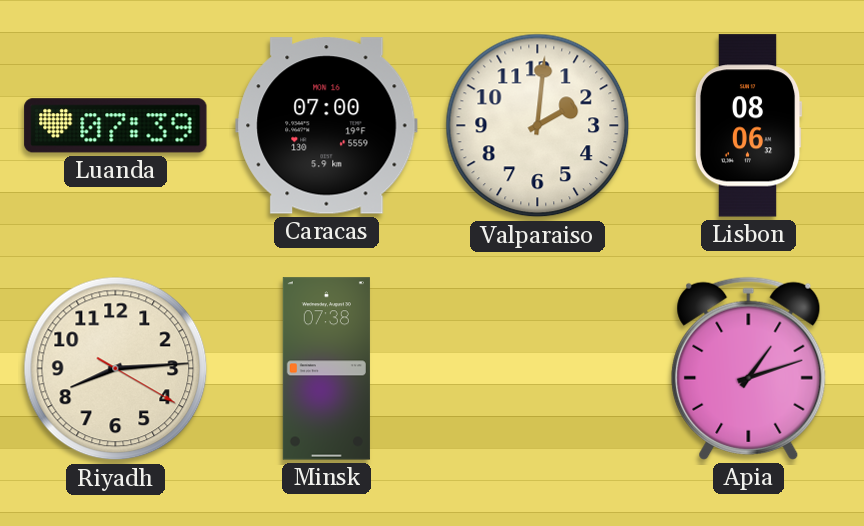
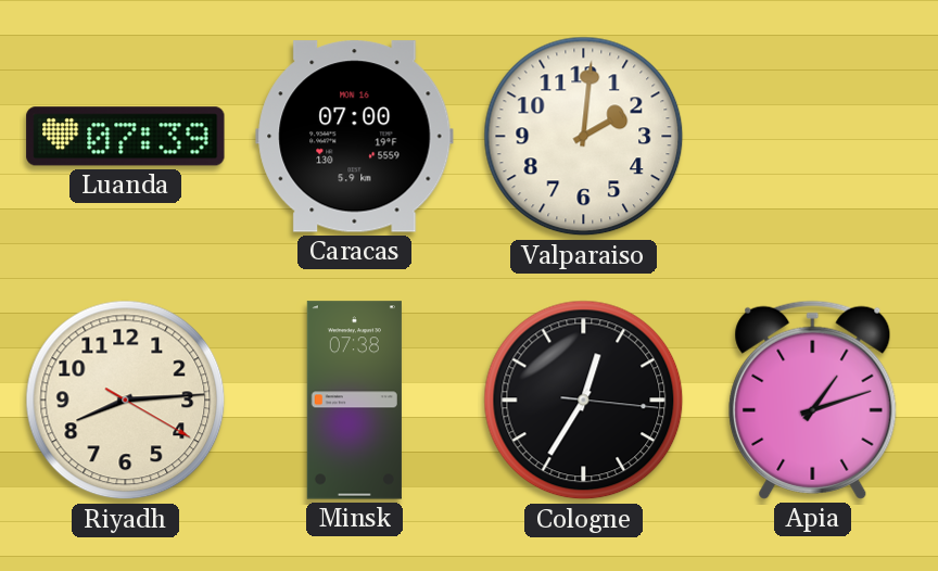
Lisbon: 08:06 -> none (748, 126)
Cologne: none -> 12:35 (584, 401)
